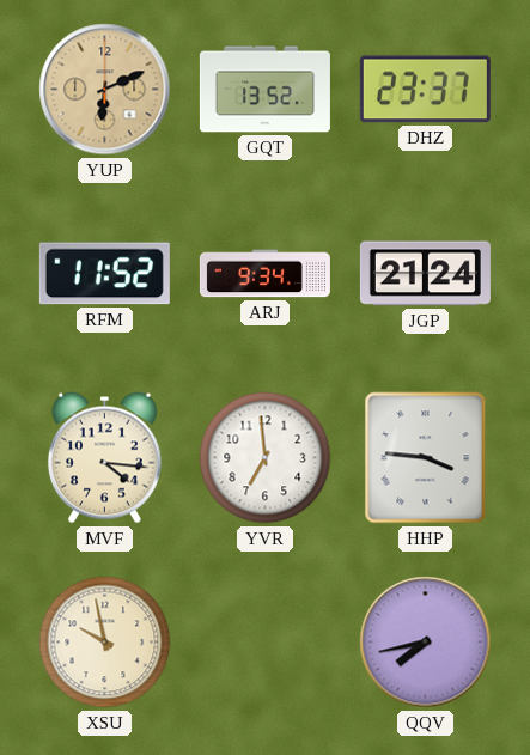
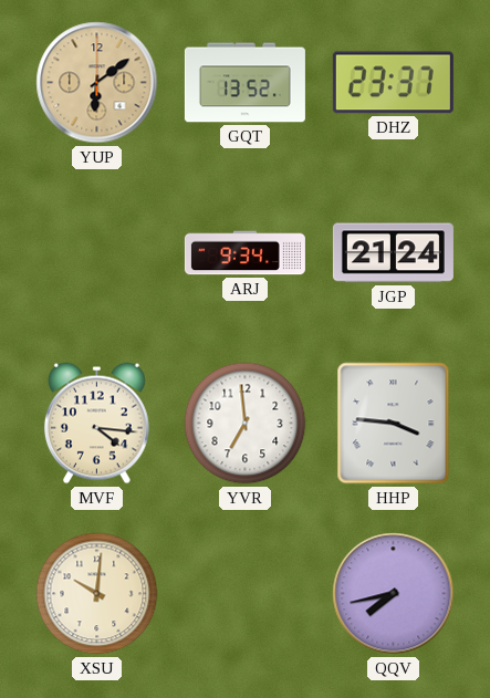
YUP: 6:11 -> 6:09 (97, 83)
RFM: 11:52 -> none (104, 274)
XSU: 9:58 -> 10:01 (97, 594)
